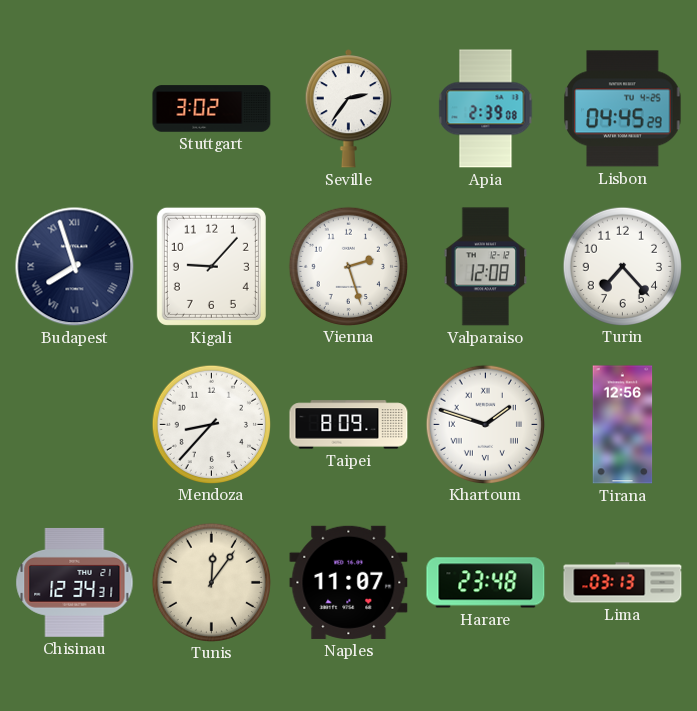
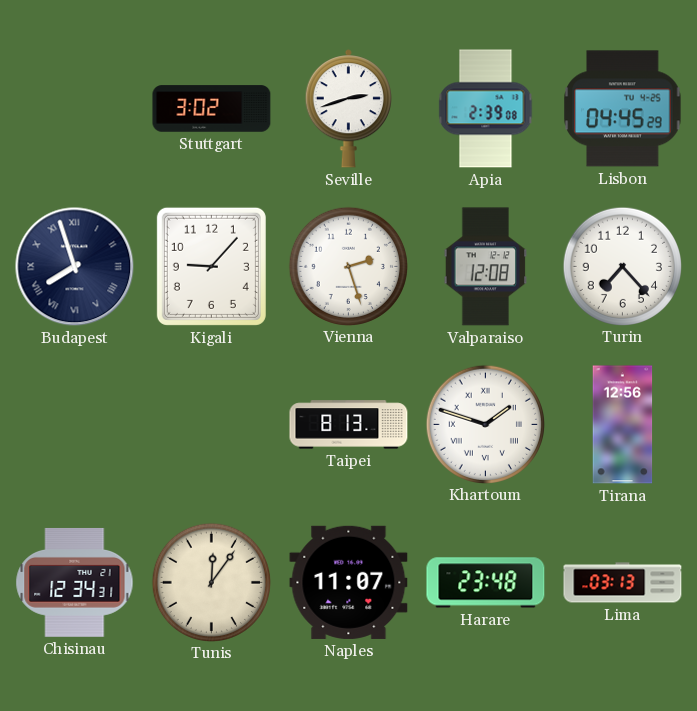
Seville: 2:36 -> 2:42 (348, 109)
Mendoza: 8:37 -> none (211, 424)
Taipei: 8:09 -> 8:13 (349, 425)
